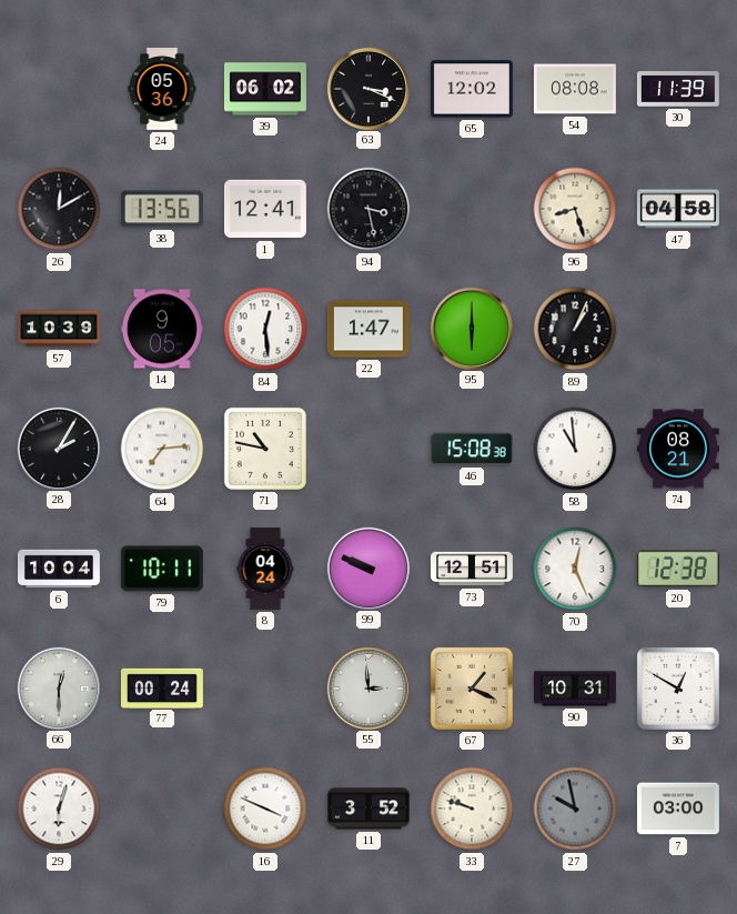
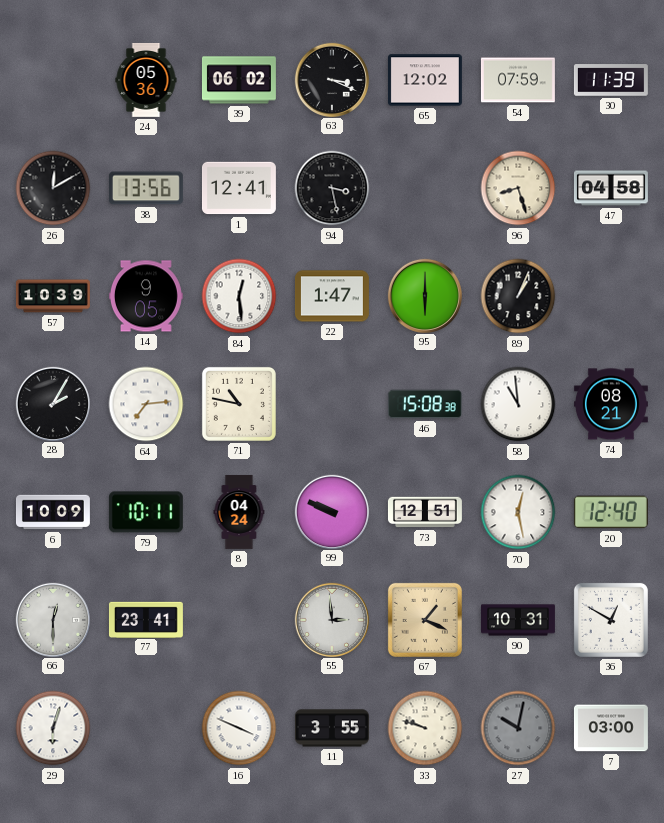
54: 08:08 -> 07:59 (518, 80)
6: 10:04 -> 10:09 (53, 512)
70: 12:26 -> 12:28 (518, 512)
20: 12:38 -> 12:40 (611, 512)
77: 00:24 -> 23:41 (146, 619)
11: 3:52 -> 3:55 (332, 728)
27: 9:58 -> 10:02 (518, 728)
